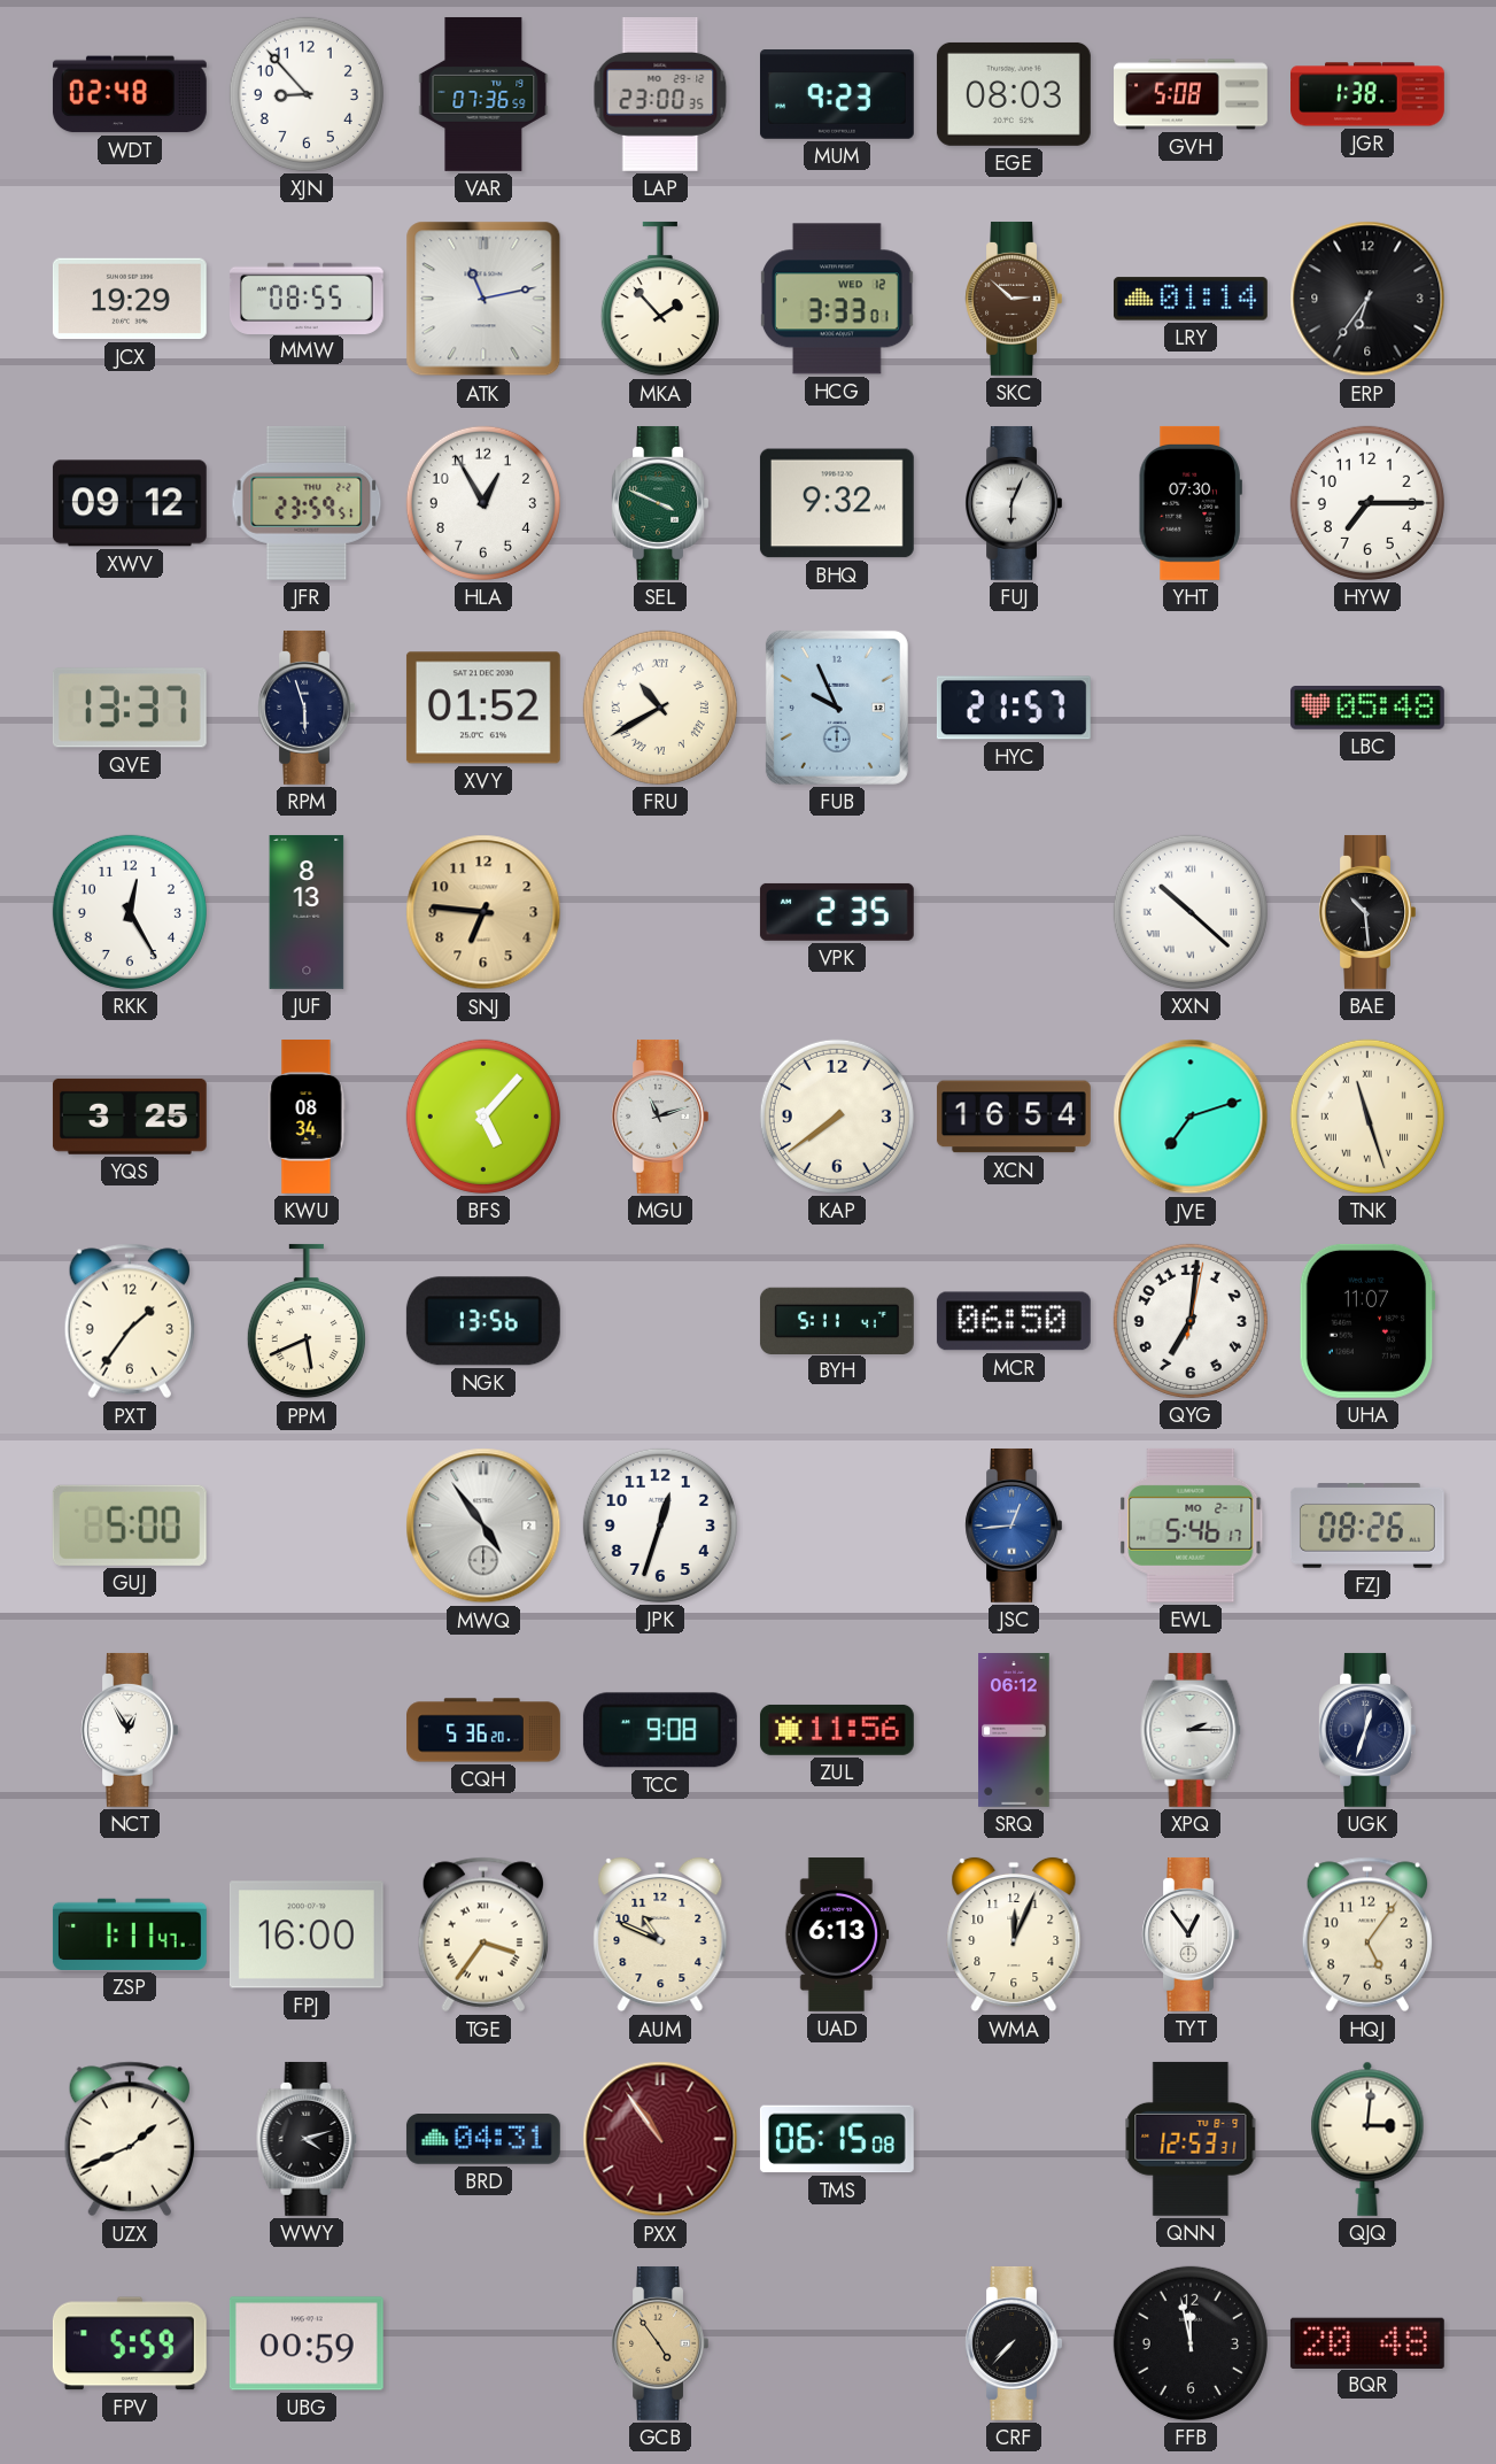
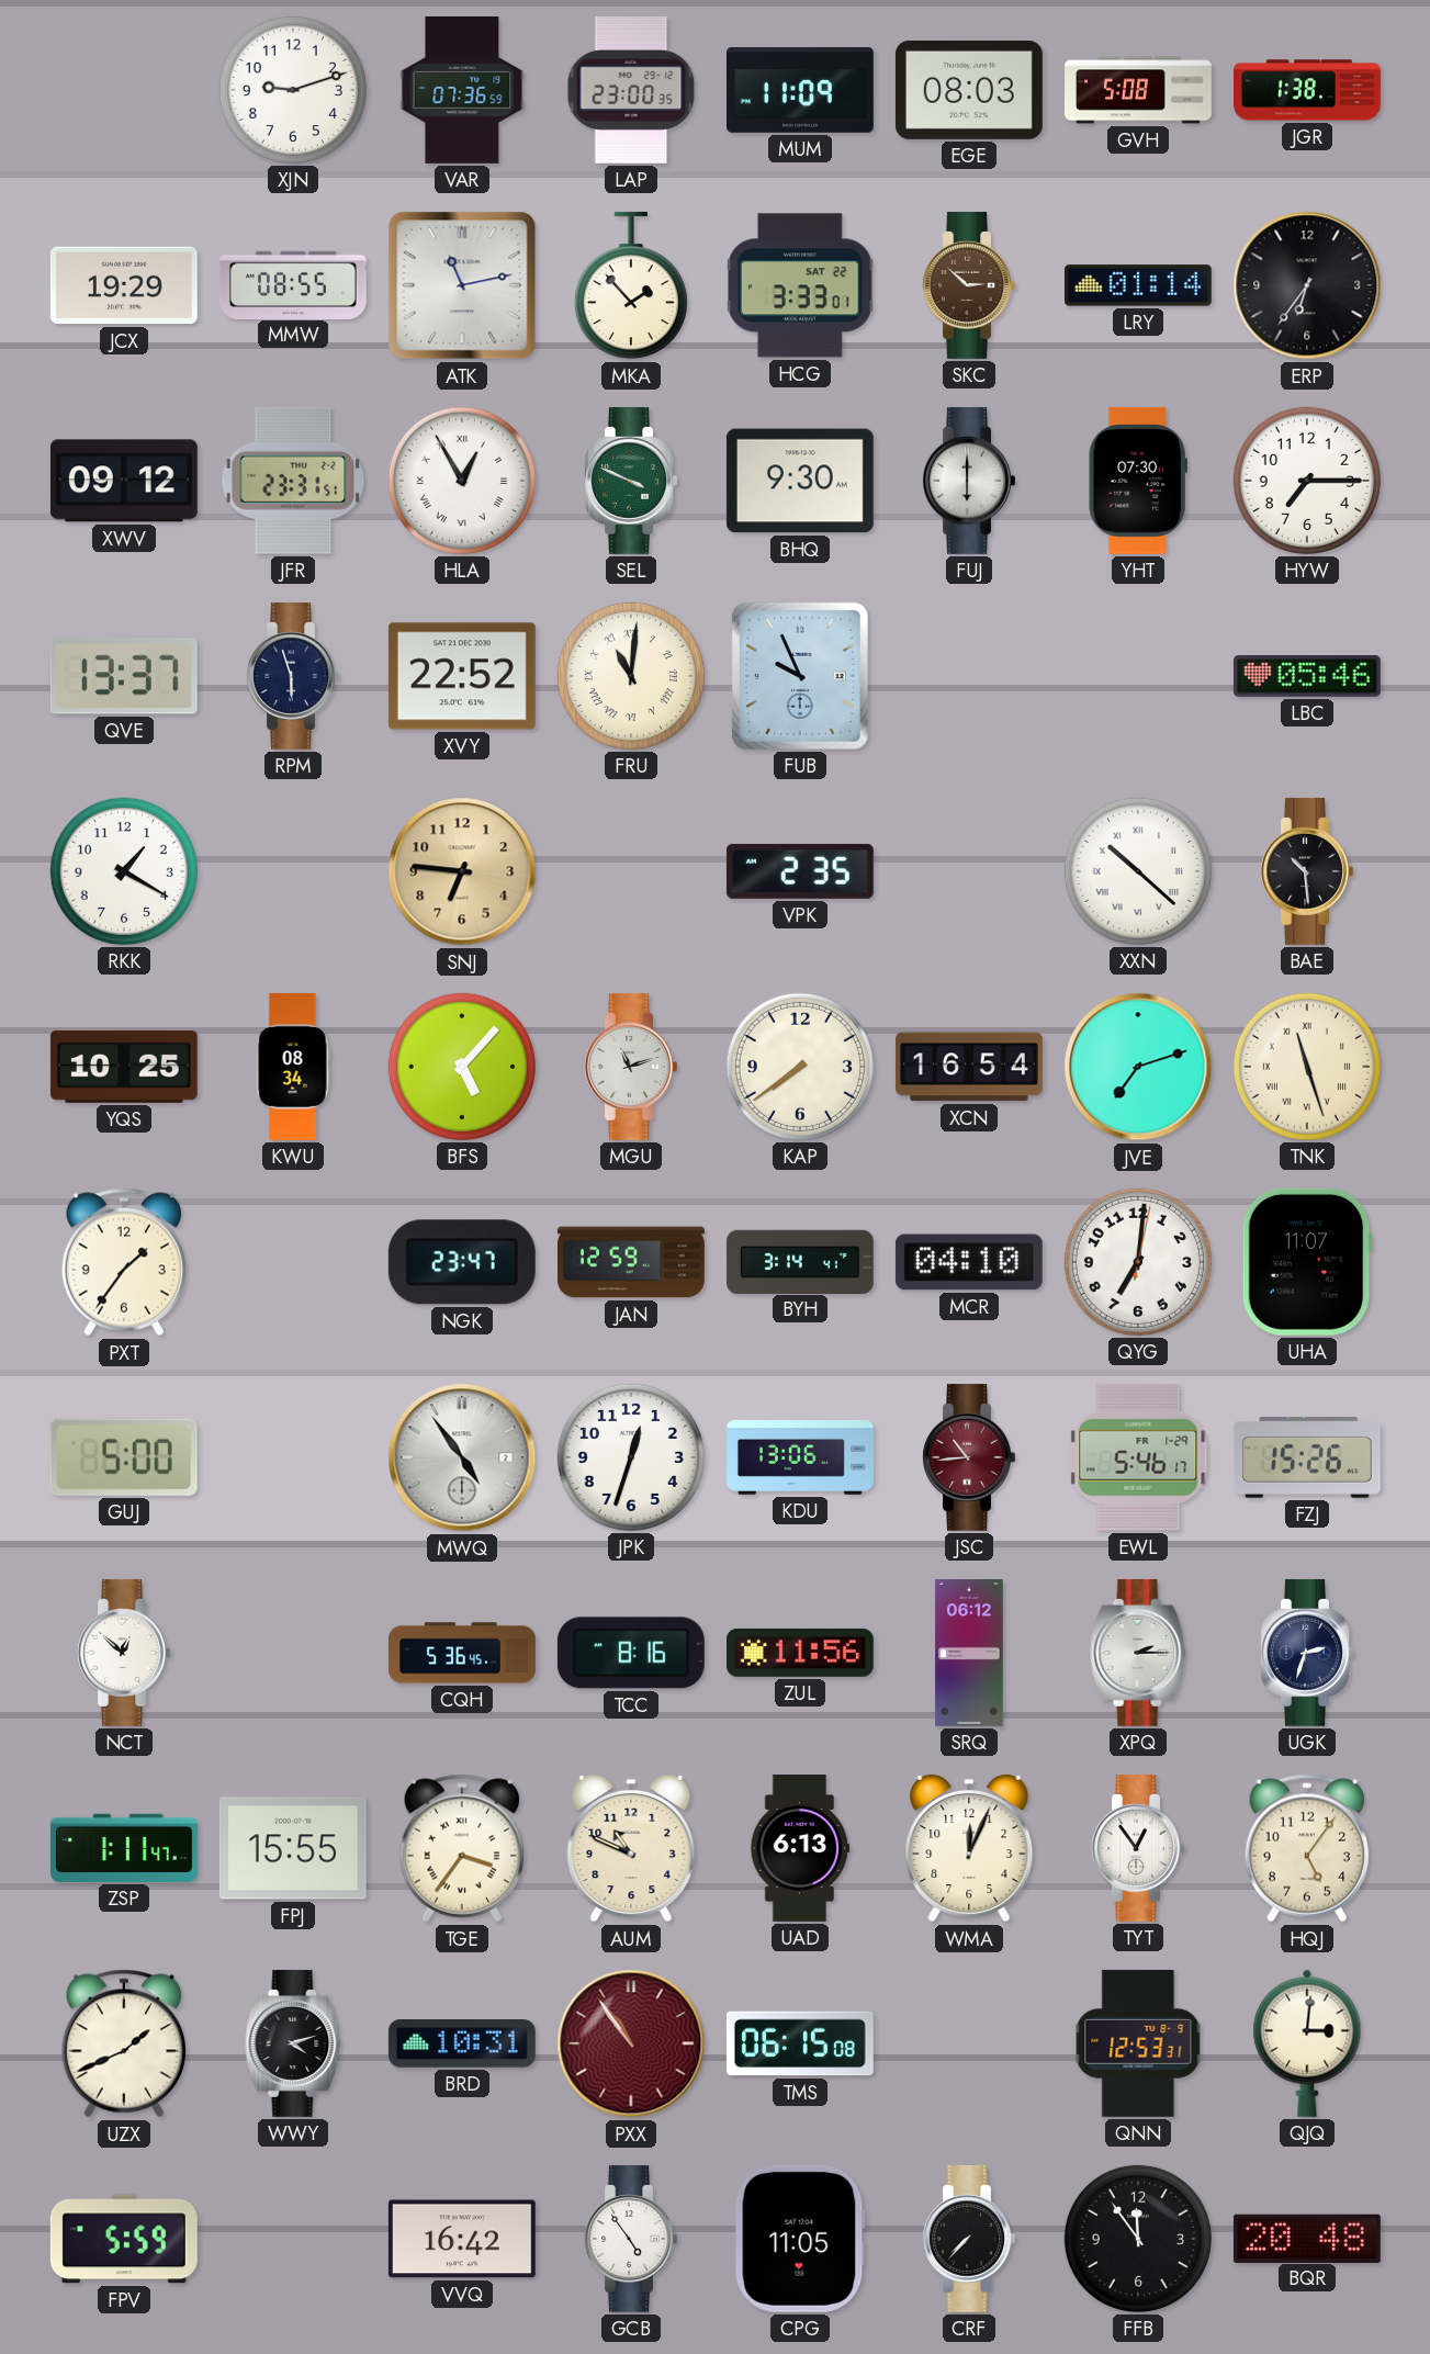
WDT: 02:48 -> none (130, 94)
XJN: 8:53 -> 9:12 (293, 90)
MUM: 9:23 -> 11:09 (800, 91)
HCG date: WED 12 -> SAT 22 (801, 285)
JFR: 23:59 -> 23:31 (293, 481)
HLA numerals: Arabic -> Roman (462, 481)
BHQ: 9:32 -> 9:30 (800, 481)
FUJ: 6:04 -> 6:00 (969, 481)
XVY: 01:52 -> 22:52 (462, 676)
FRU: 10:40 -> 11:01 (631, 676)
HYC: 21:57 -> none (1014, 708)
LBC: 05:48 -> 05:46 (1307, 676)
RKK: 12:25 -> 1:20 (124, 871)
JUF: 8:13 -> none (307, 912)
YQS: 3:25 -> 10:25 (124, 1067)
PPM: 5:41 -> none (307, 1321)
NGK: 13:56 -> 23:47 (462, 1262)
JAN: none -> 12:59 (632, 1262)
BYH: 5:11 -> 3:14 (800, 1261)
MCR: 06:50 -> 04:10 (969, 1262)
KDU: none -> 13:06 (801, 1457)
JSC: 12:44 -> 10:44 (969, 1457)
JSC dial: blue -> burgundy (969, 1457)
EWL date: MO 2-1 -> FR 1-29 (1138, 1457)
FZJ: 08:26 -> 15:26 (1307, 1458)
NCT: 12:55 -> 12:52 (124, 1653)
CQH: 5:36:20 -> 5:36:45 (463, 1653)
TCC: 9:08 -> 8:16 (631, 1653)
UGK: 12:33 -> 2:33 (1307, 1653)
FPJ: 16:00 -> 15:55 (293, 1848)
BRD: 04:31 -> 10:31 (462, 2045)
UBG: 00:59 -> none (307, 2343)
VVQ: none -> 16:42 (462, 2239)
GCB dial: champagne -> white (631, 2239)
CPG: none -> 11:05 (800, 2239)
FFB: 11:58 -> 11:54 (1138, 2239)
